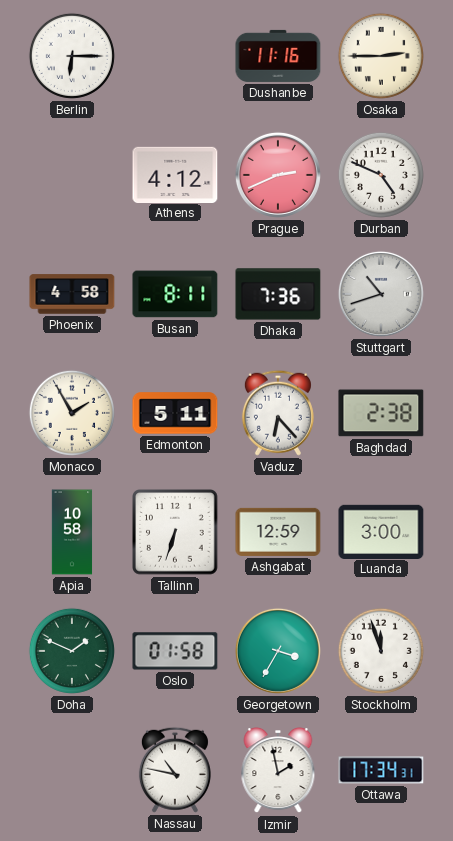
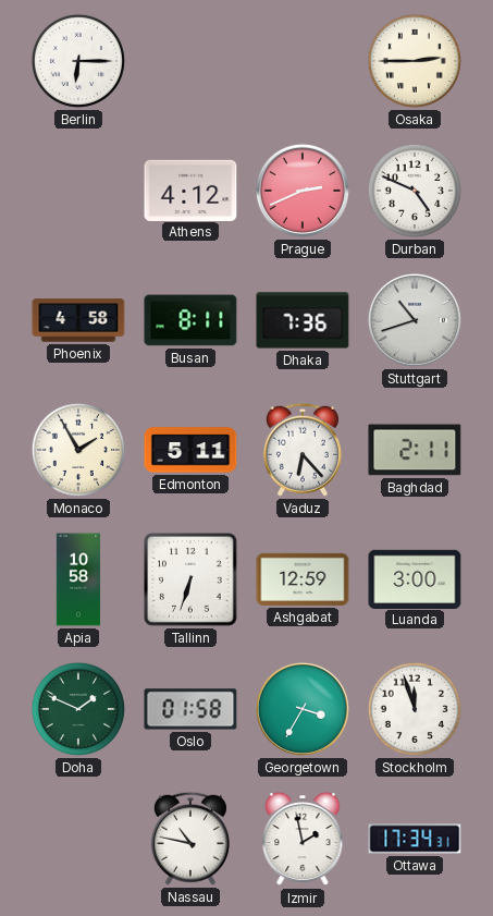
Dushanbe: 11:16 -> none (278, 56)
Baghdad: 2:38 -> 2:11 (415, 450)
